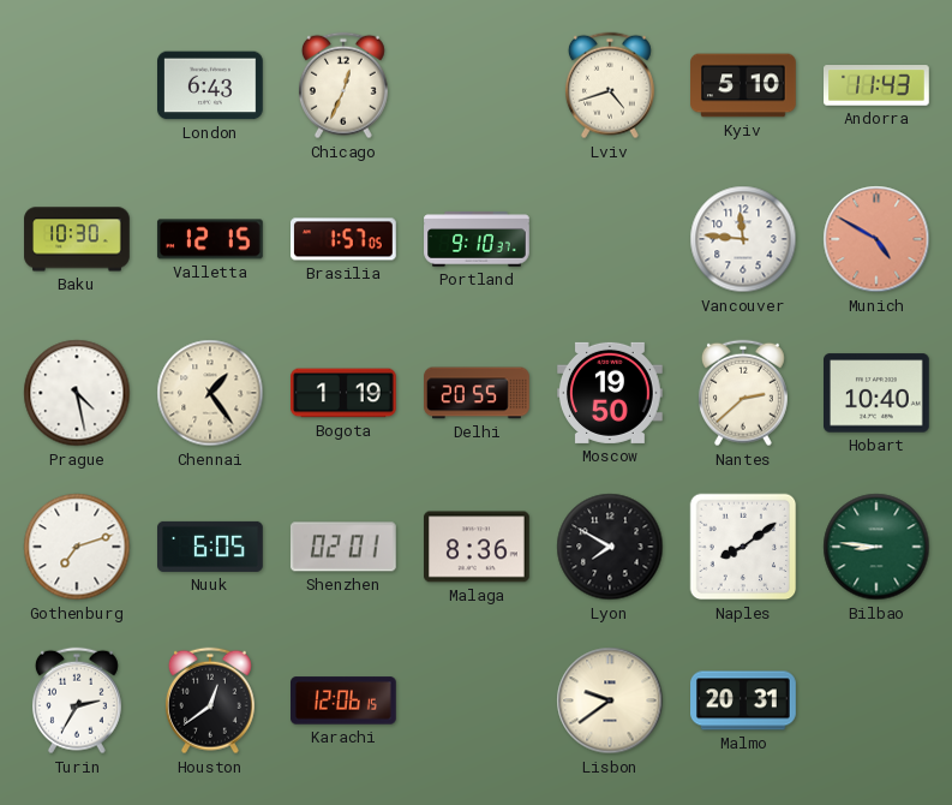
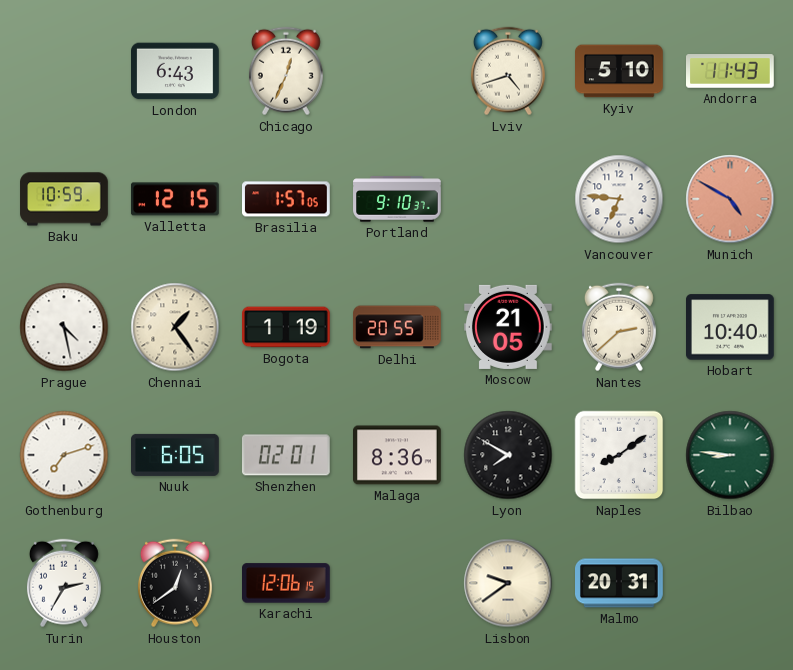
Baku: 10:30 -> 10:59 (64, 199)
Vancouver: 11:46 -> 6:46 (619, 199)
Moscow: 19:50 -> 21:05 (509, 327)
